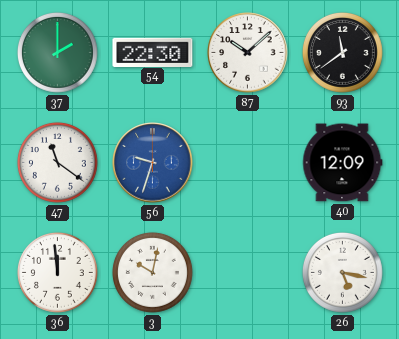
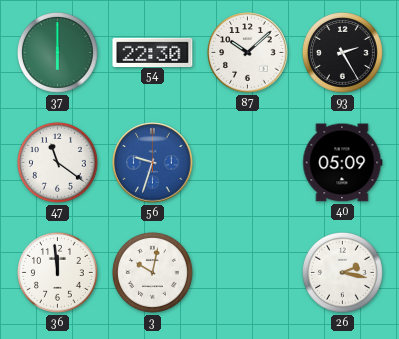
37: 2:00 -> 6:00 (58, 53)
93: 11:39 -> 2:25 (343, 53)
40: 12:09 -> 05:09 (343, 163)
26: 5:17 -> 2:17 (343, 273)
